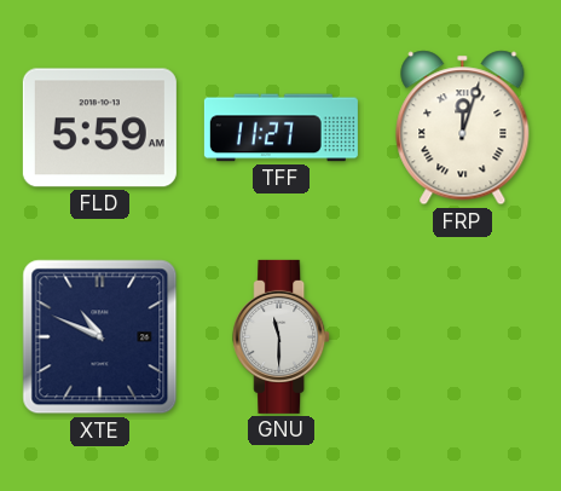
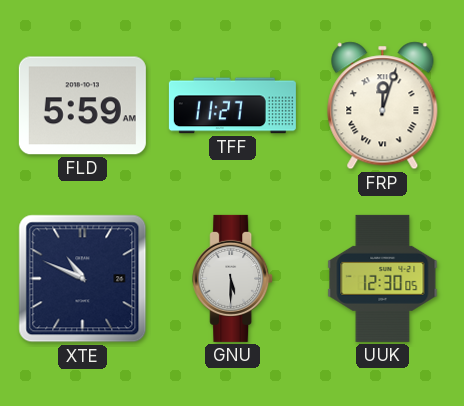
GNU: 11:30 -> 5:30 (233, 278)
UUK: none -> 12:30 (383, 278)
